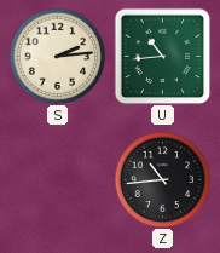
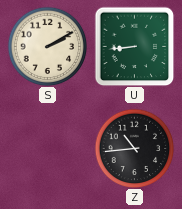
S: 2:14 -> 2:10 (47, 46)
U: 10:44 -> 8:44 (134, 46)
